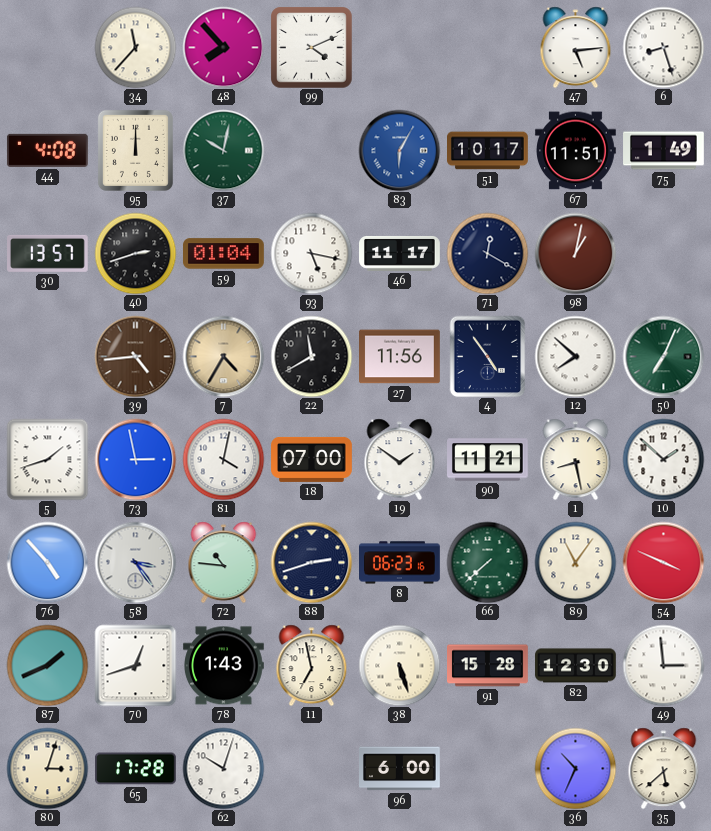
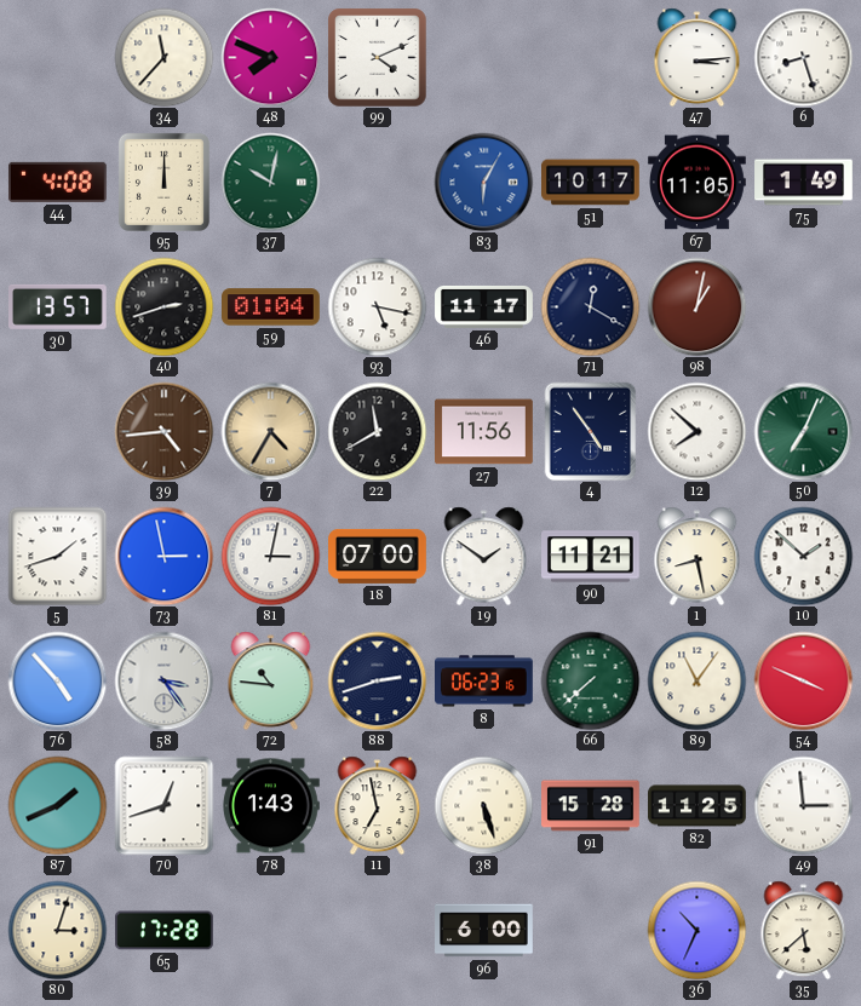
48: 7:53 -> 7:49 (270, 57)
47: 5:14 -> 3:14 (698, 57)
67: 11:51 -> 11:05 (698, 183)
81: 4:02 -> 3:02 (270, 556)
82: 12:30 -> 11:25 (698, 806)
62: 10:03 -> none (223, 768)
